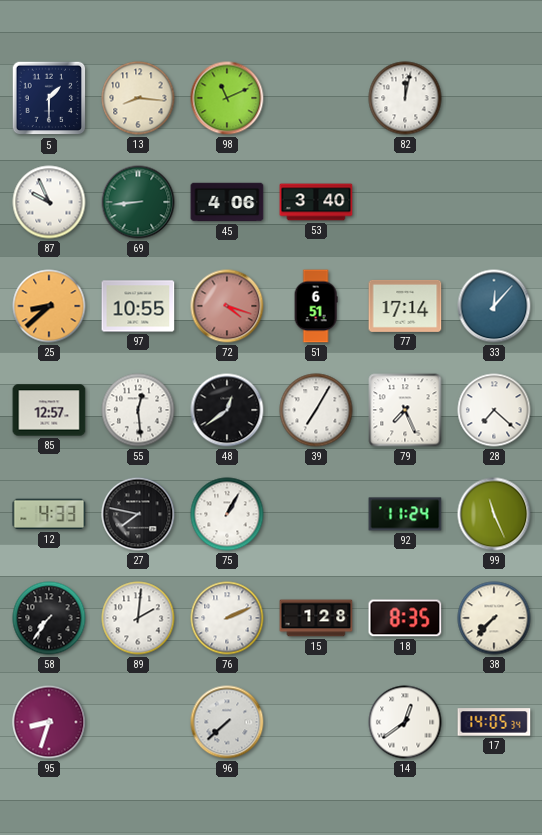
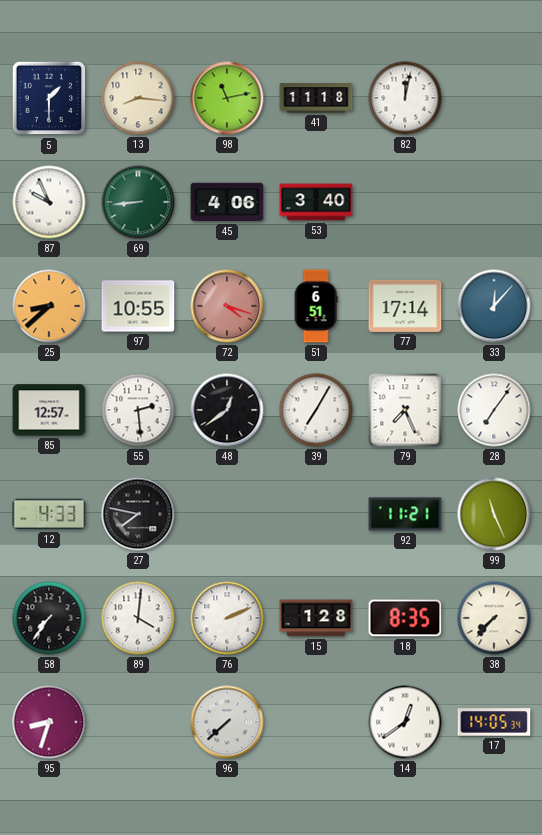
98: 11:11 -> 11:13 (227, 98)
41: none -> 11:18 (316, 98)
55: 12:29 -> 2:29 (138, 410)
28: 7:22 -> 7:06 (494, 410)
75: 1:05 -> none (227, 514)
92: 11:24 -> 11:21 (405, 514)
89: 2:01 -> 4:01 (138, 618)
